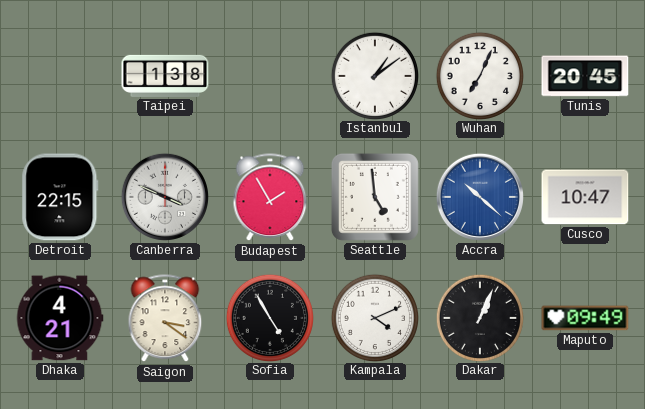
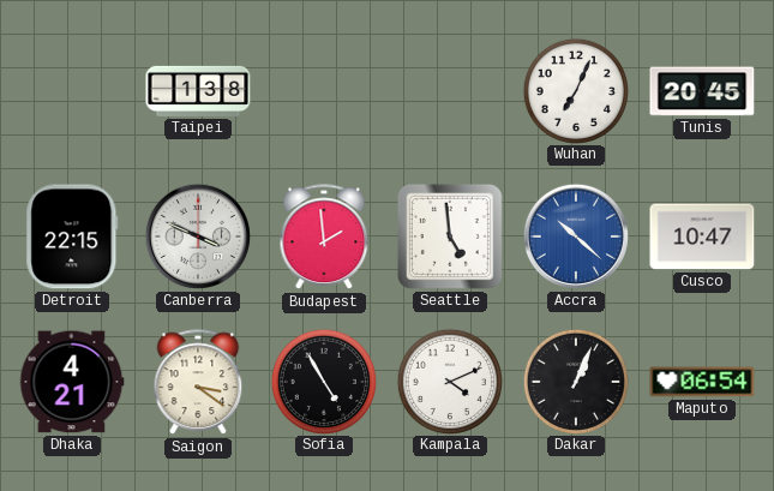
Istanbul: 1:09 -> none (374, 75)
Budapest: 1:55 -> 1:59 (324, 238)
Maputo: 09:49 -> 06:54 (702, 382)
